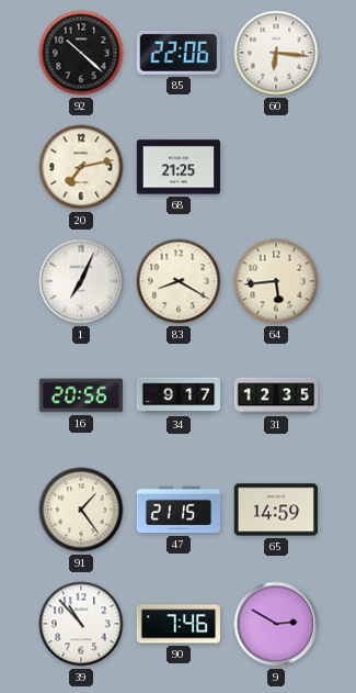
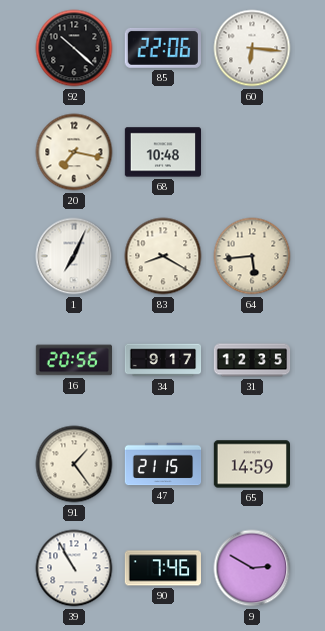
20: 7:13 -> 7:17 (74, 152)
68: 21:25 -> 10:48 (162, 152)
39: 10:53 -> 10:55 (74, 568)
